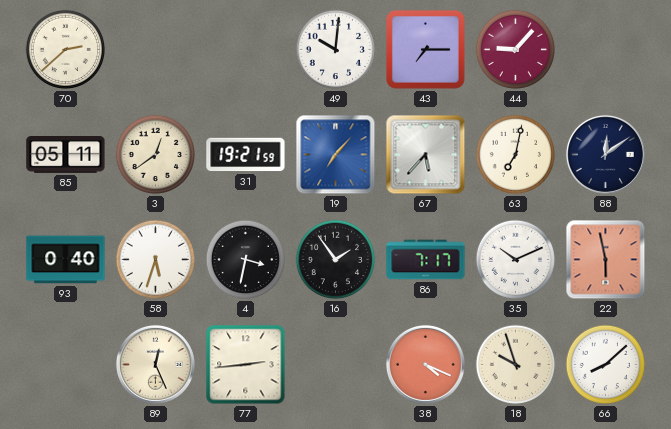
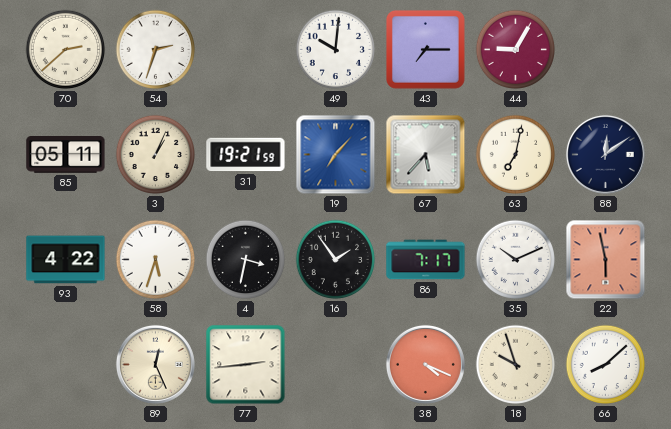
54: none -> 2:33 (156, 50)
44: 9:07 -> 9:05 (516, 50)
3: 12:39 -> 1:04 (156, 155)
93: 0:40 -> 4:22 (66, 260)
